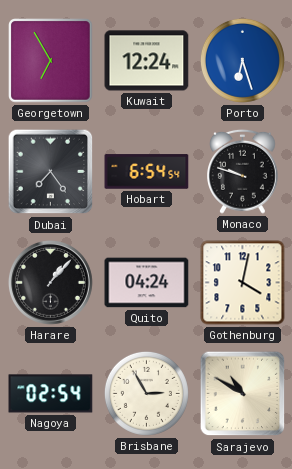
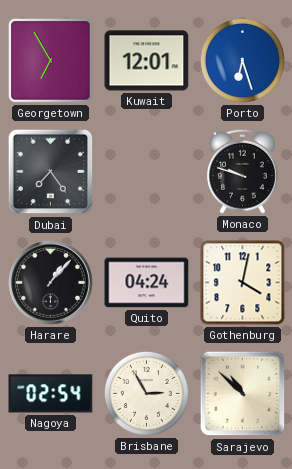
Kuwait: 12:24 -> 12:01 (147, 61)
Hobart: 6:54 -> none (147, 172)
Sarajevo: 10:50 -> 10:52 (243, 394)
